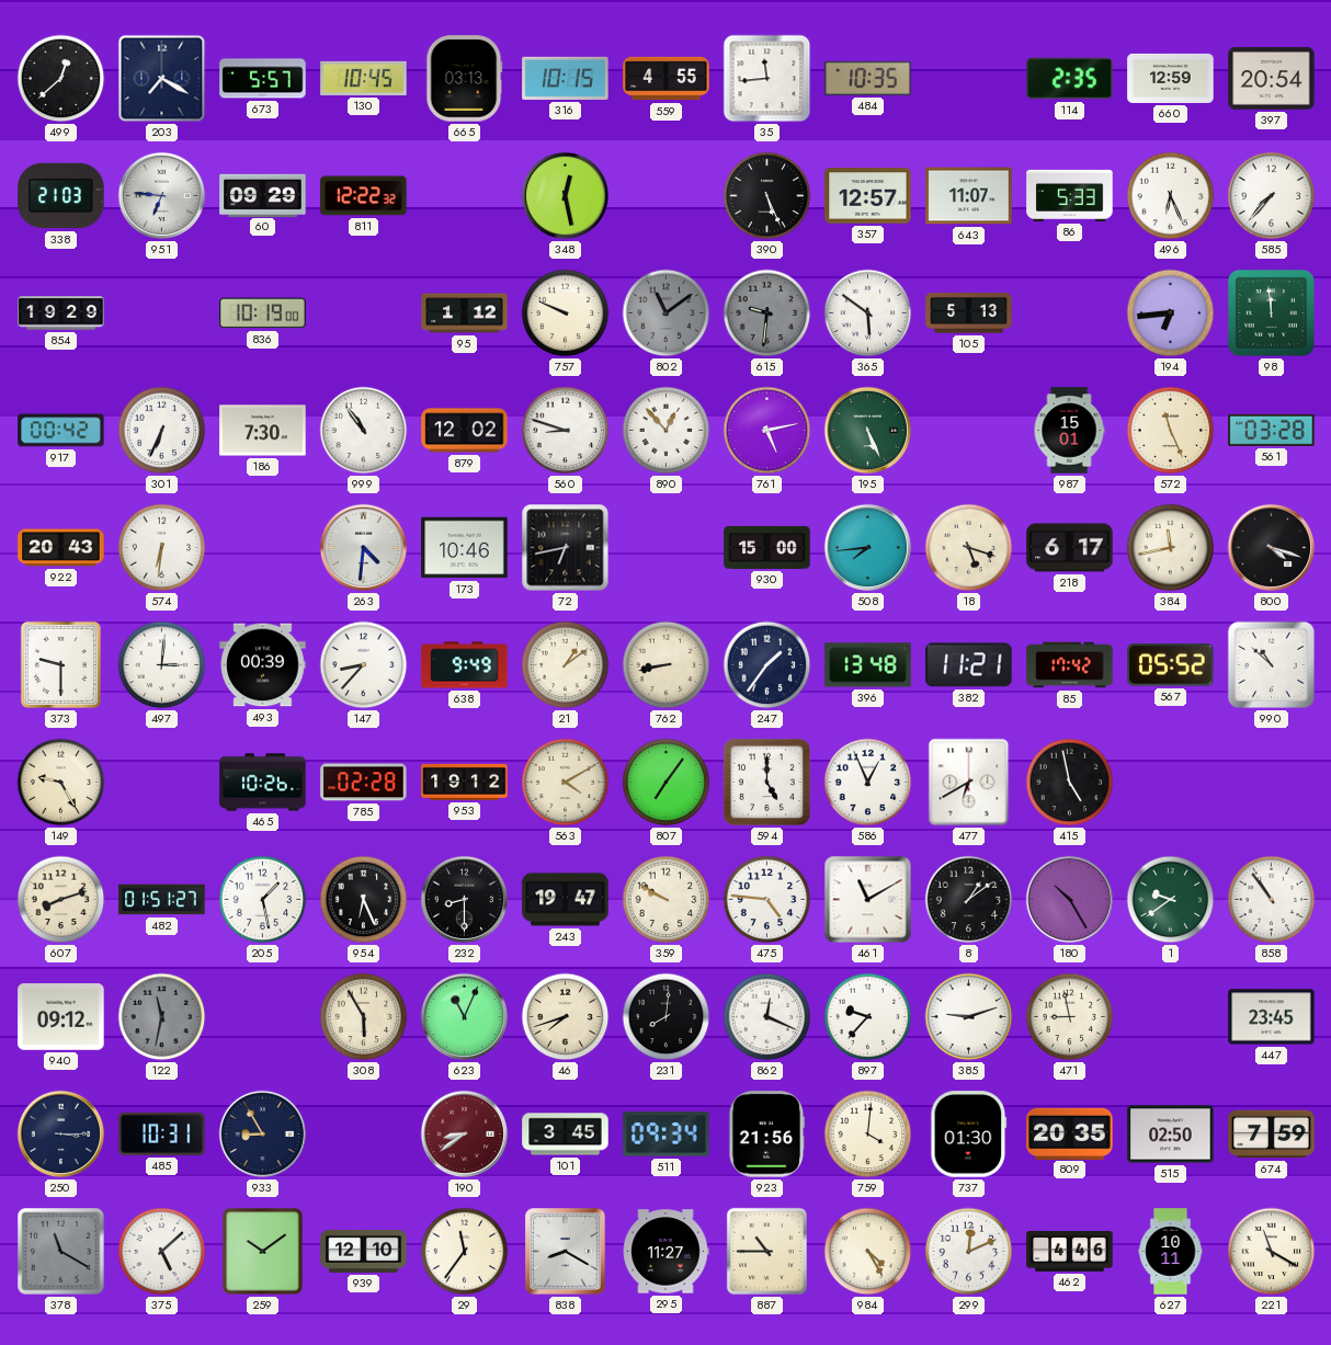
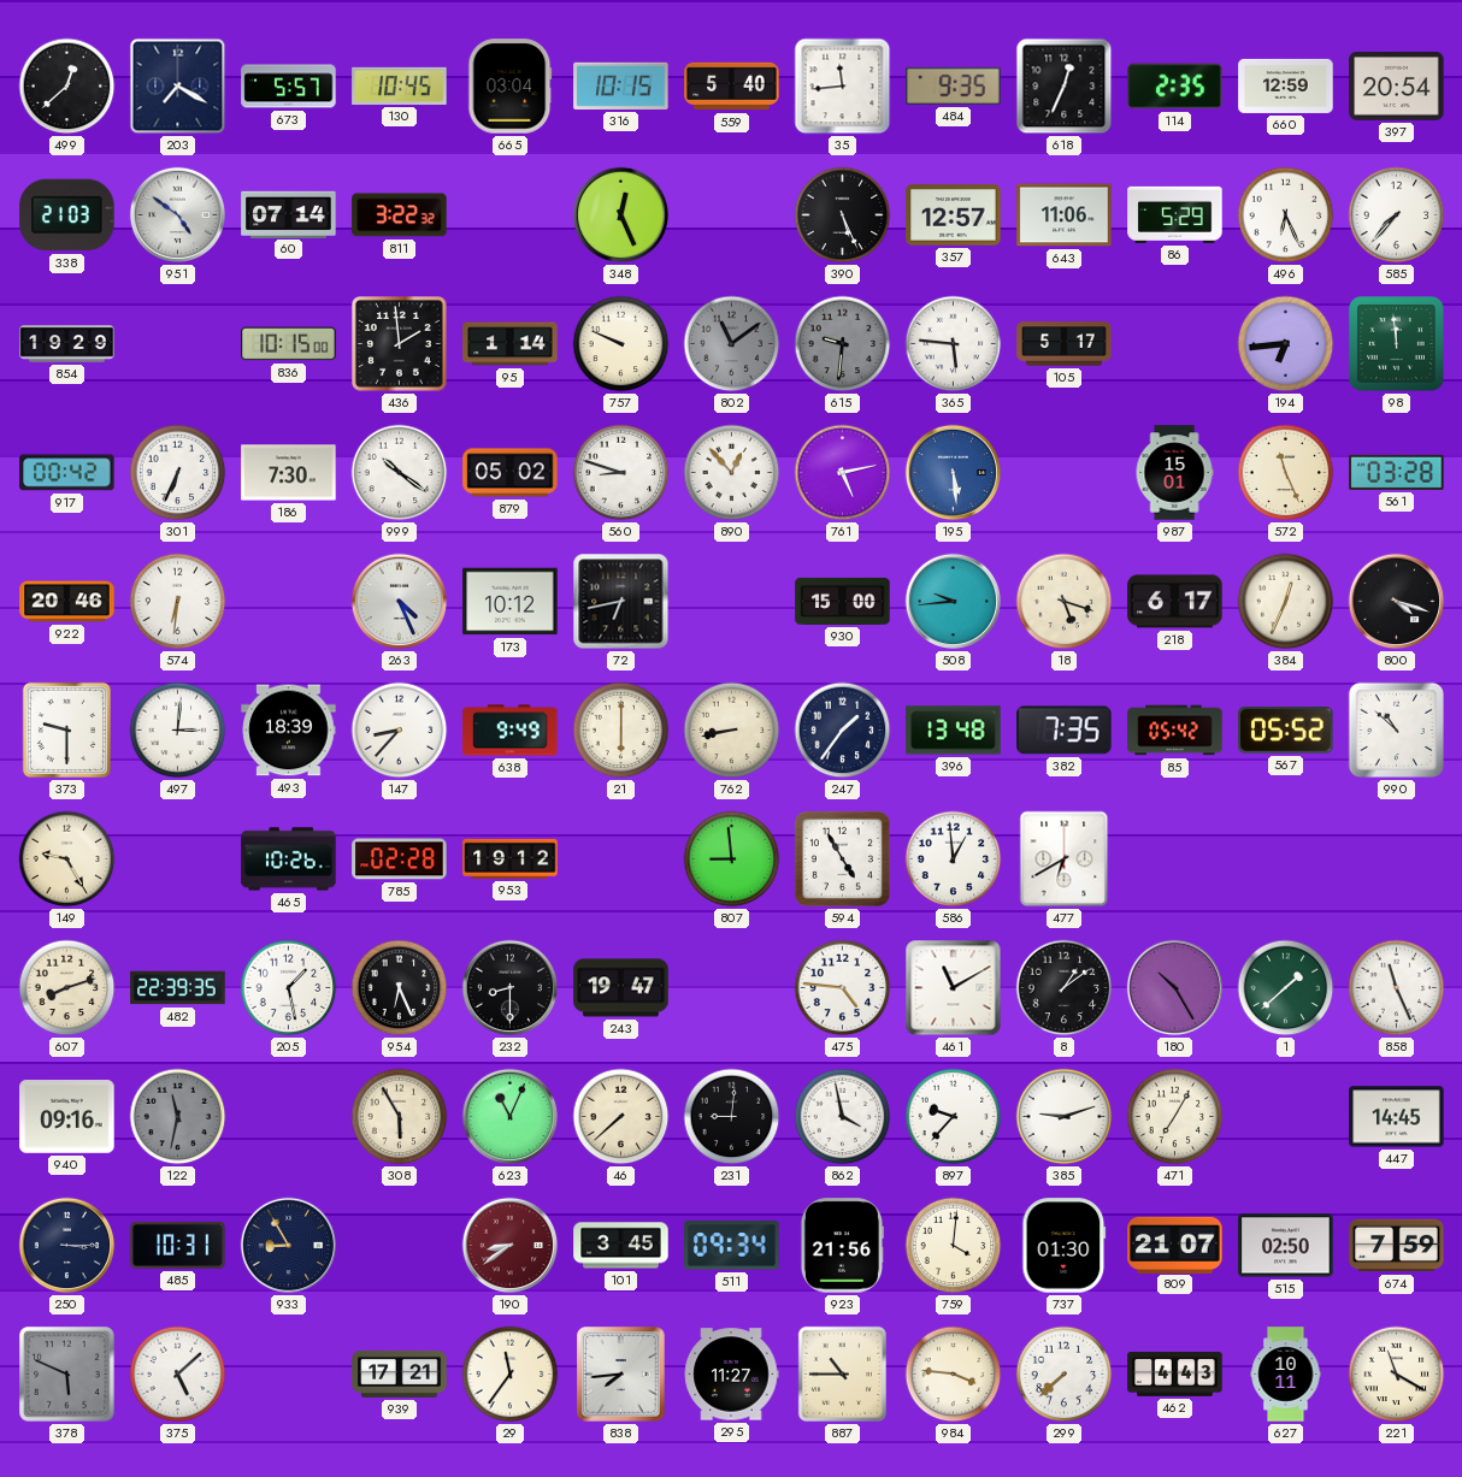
665: 03:13 -> 03:04 (511, 87)
559: 4:55 -> 5:40 (732, 87)
484: 10:35 -> 9:35 (954, 85)
618: none -> 12:34 (1065, 87)
951: 6:46 -> 4:51 (178, 215)
60: 09:29 -> 07:14 (289, 214)
811: 12:22 -> 3:22 (400, 215)
348: 12:28 -> 12:26 (621, 215)
643: 11:07 -> 11:06 (1065, 215)
86: 5:33 -> 5:29 (1175, 214)
836: 10:19 -> 10:15 (289, 344)
436: none -> 1:59 (400, 344)
95: 1:12 -> 1:14 (511, 344)
365: 5:51 -> 5:46 (954, 344)
105: 5:13 -> 5:17 (1065, 344)
999: 10:54 -> 10:21 (400, 473)
879: 12:02 -> 05:02 (511, 473)
195: 5:26 -> 5:29 (954, 473)
195 dial: green -> blue (954, 473)
922: 20:43 -> 20:46 (67, 602)
263: 4:31 -> 4:26 (400, 602)
173: 10:46 -> 10:12 (511, 602)
508: 7:44 -> 9:44 (954, 602)
384: 11:43 -> 12:34 (1286, 602)
493: 00:39 -> 18:39 (289, 731)
21: 1:09 -> 6:00 (621, 731)
382: 11:21 -> 7:35 (1065, 731)
85: 17:42 -> 05:42 (1175, 731)
563: 4:10 -> none (566, 783)
807: 7:06 -> 8:59 (732, 859)
594: 5:00 -> 4:55 (842, 858)
586: 12:56 -> 12:59 (954, 859)
415: 4:58 -> none (1070, 783)
482: 01:51 -> 22:39 (178, 988)
359: 9:50 -> none (667, 900)
1: 9:39 -> 1:38 (1286, 988)
858: 10:54 -> 11:26 (1397, 988)
940: 09:12 -> 09:16 (67, 1117)
46: 7:42 -> 7:38 (621, 1117)
231: 8:01 -> 9:01 (732, 1117)
862: 12:19 -> 3:58 (843, 1117)
471: 8:58 -> 7:05 (1175, 1117)
447: 23:45 -> 14:45 (1397, 1117)
809: 20:35 -> 21:07 (1175, 1245)
378: 11:20 -> 5:49 (67, 1375)
259: 10:09 -> none (263, 1252)
939: 12:10 -> 17:21 (400, 1373)
838: 8:20 -> 7:44 (621, 1375)
984: 4:25 -> 3:46 (954, 1375)
299: 12:11 -> 7:38 (1065, 1375)
462: 4:46 -> 4:43 (1175, 1375)
